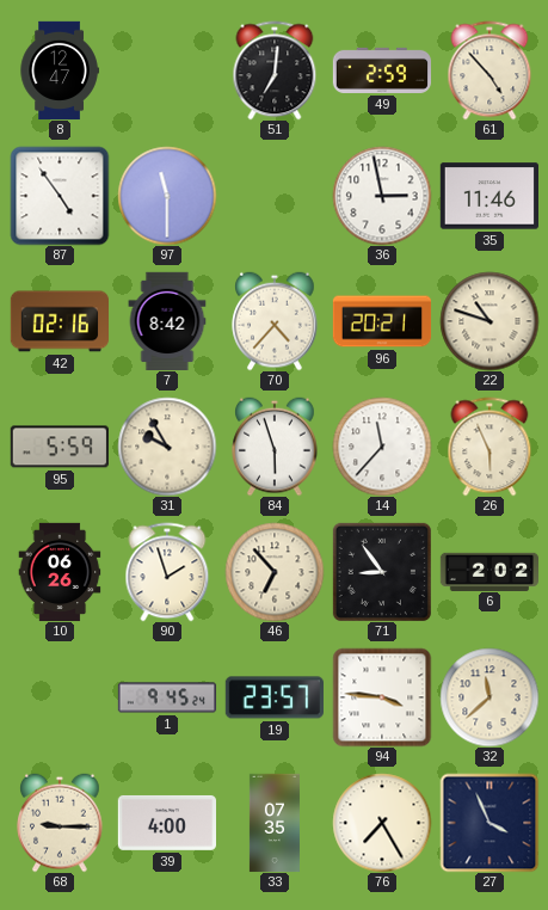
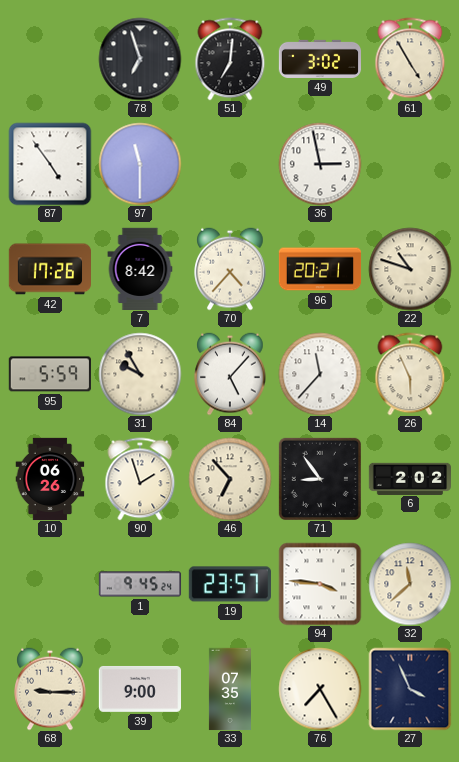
8: 12:47 -> none (60, 70)
78: none -> 6:57 (140, 59)
49: 2:59 -> 3:02 (319, 59)
61: 4:53 -> 4:55 (410, 59)
35: 11:46 -> none (488, 196)
42: 02:16 -> 17:26 (49, 269)
84: 5:57 -> 5:07 (230, 374)
39: 4:00 -> 9:00 (139, 689)
